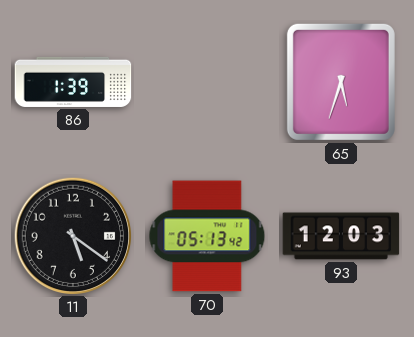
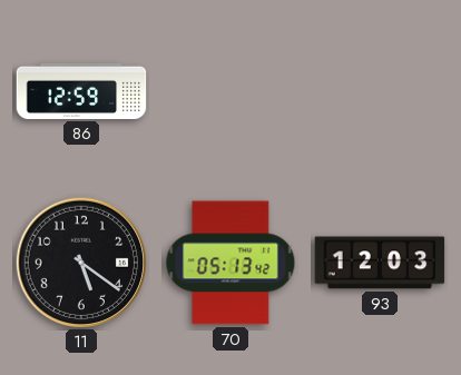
86: 1:39 -> 12:59 (81, 91)
65: 5:33 -> none (341, 82)
